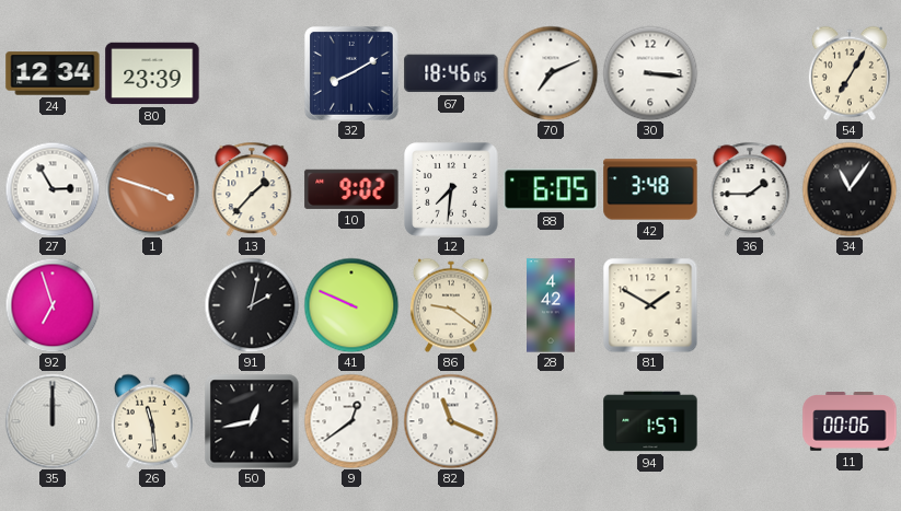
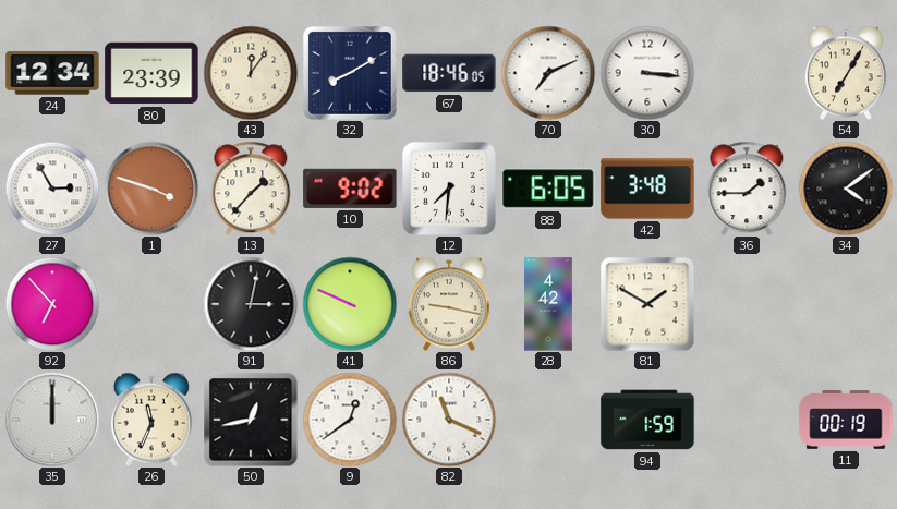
43: none -> 12:06 (251, 73)
34: 11:06 -> 4:09 (846, 189)
92: 6:57 -> 6:53 (52, 304)
91: 2:02 -> 3:02 (251, 304)
86: 9:21 -> 9:17 (449, 304)
26: 11:29 -> 11:34 (151, 420)
94: 1:57 -> 1:59 (647, 420)
11: 00:06 -> 00:19 (846, 420)
